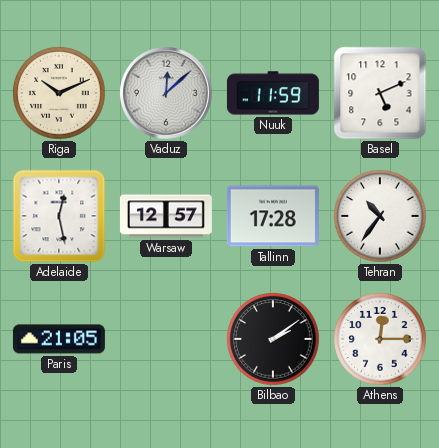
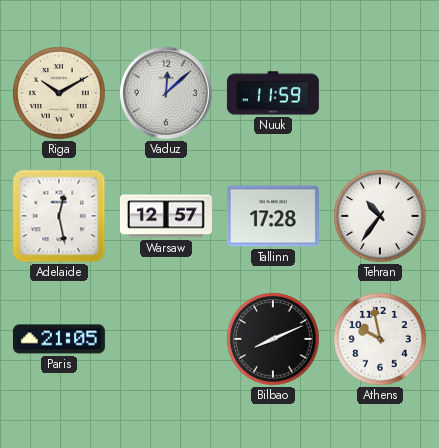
Riga: 10:11 -> 10:10 (59, 93)
Basel: 5:11 -> none (380, 93)
Bilbao: 2:09 -> 8:11 (273, 339)
Athens: 12:15 -> 9:58 (380, 339)
